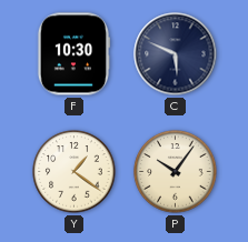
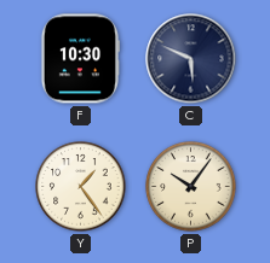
Y: 1:21 -> 1:24 (81, 187)
